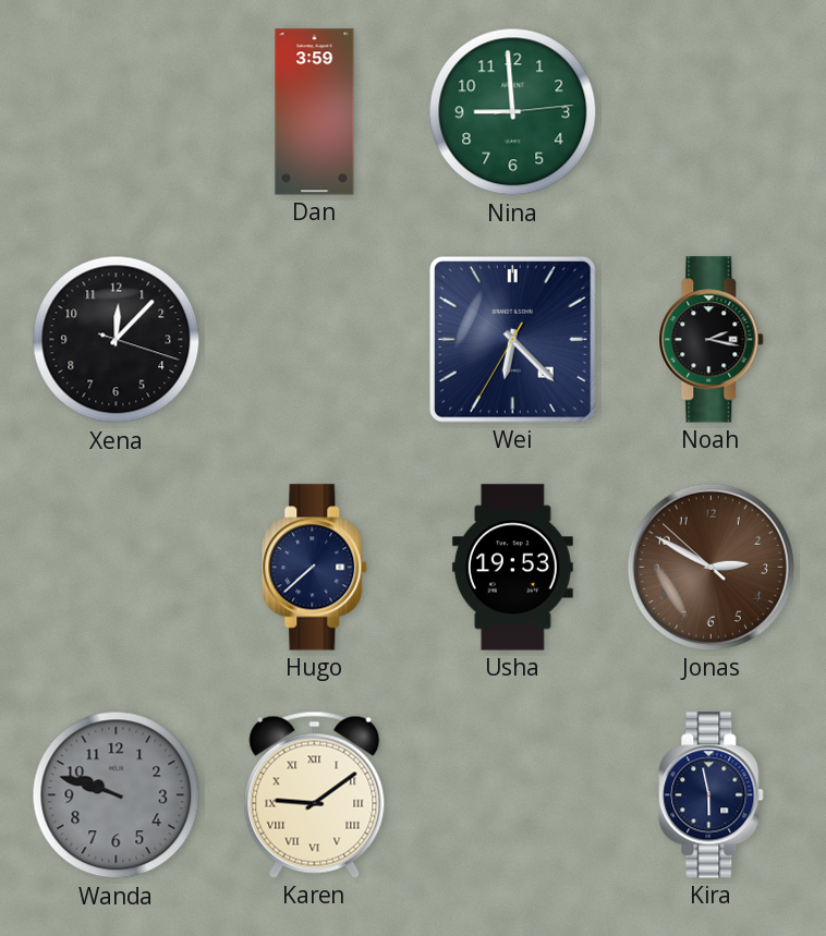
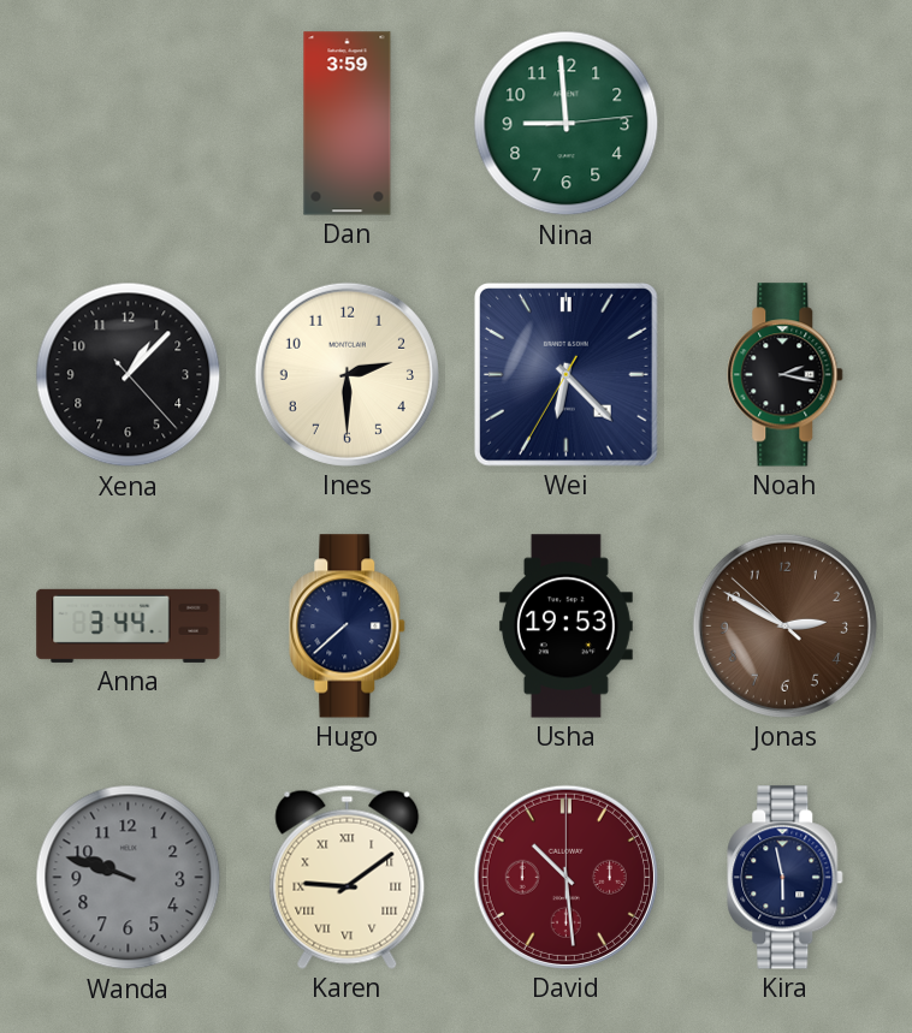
Xena: 12:07 -> 1:07 (129, 375)
Ines: none -> 2:30 (347, 374)
Anna: none -> 3:44 (129, 625)
David: none -> 10:29 (565, 877)
